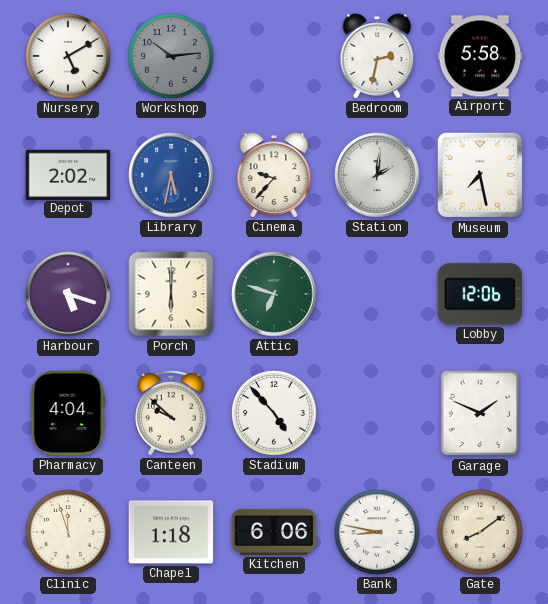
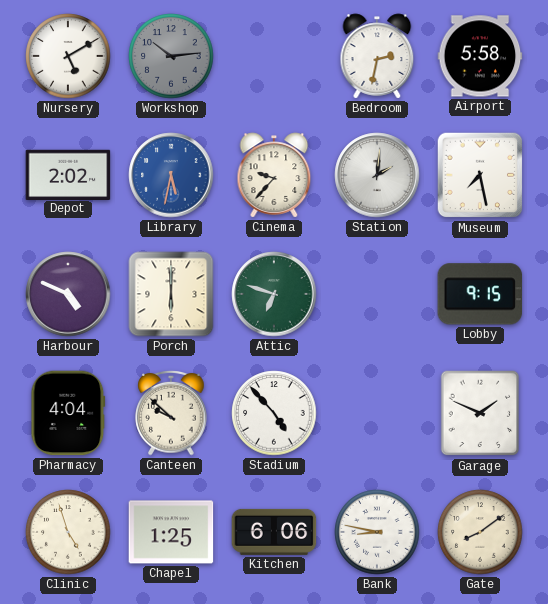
Harbour: 5:18 -> 4:49 (68, 294)
Lobby: 12:06 -> 9:15 (480, 294)
Clinic: 11:57 -> 4:57 (68, 532)
Chapel: 1:18 -> 1:25 (171, 532)
